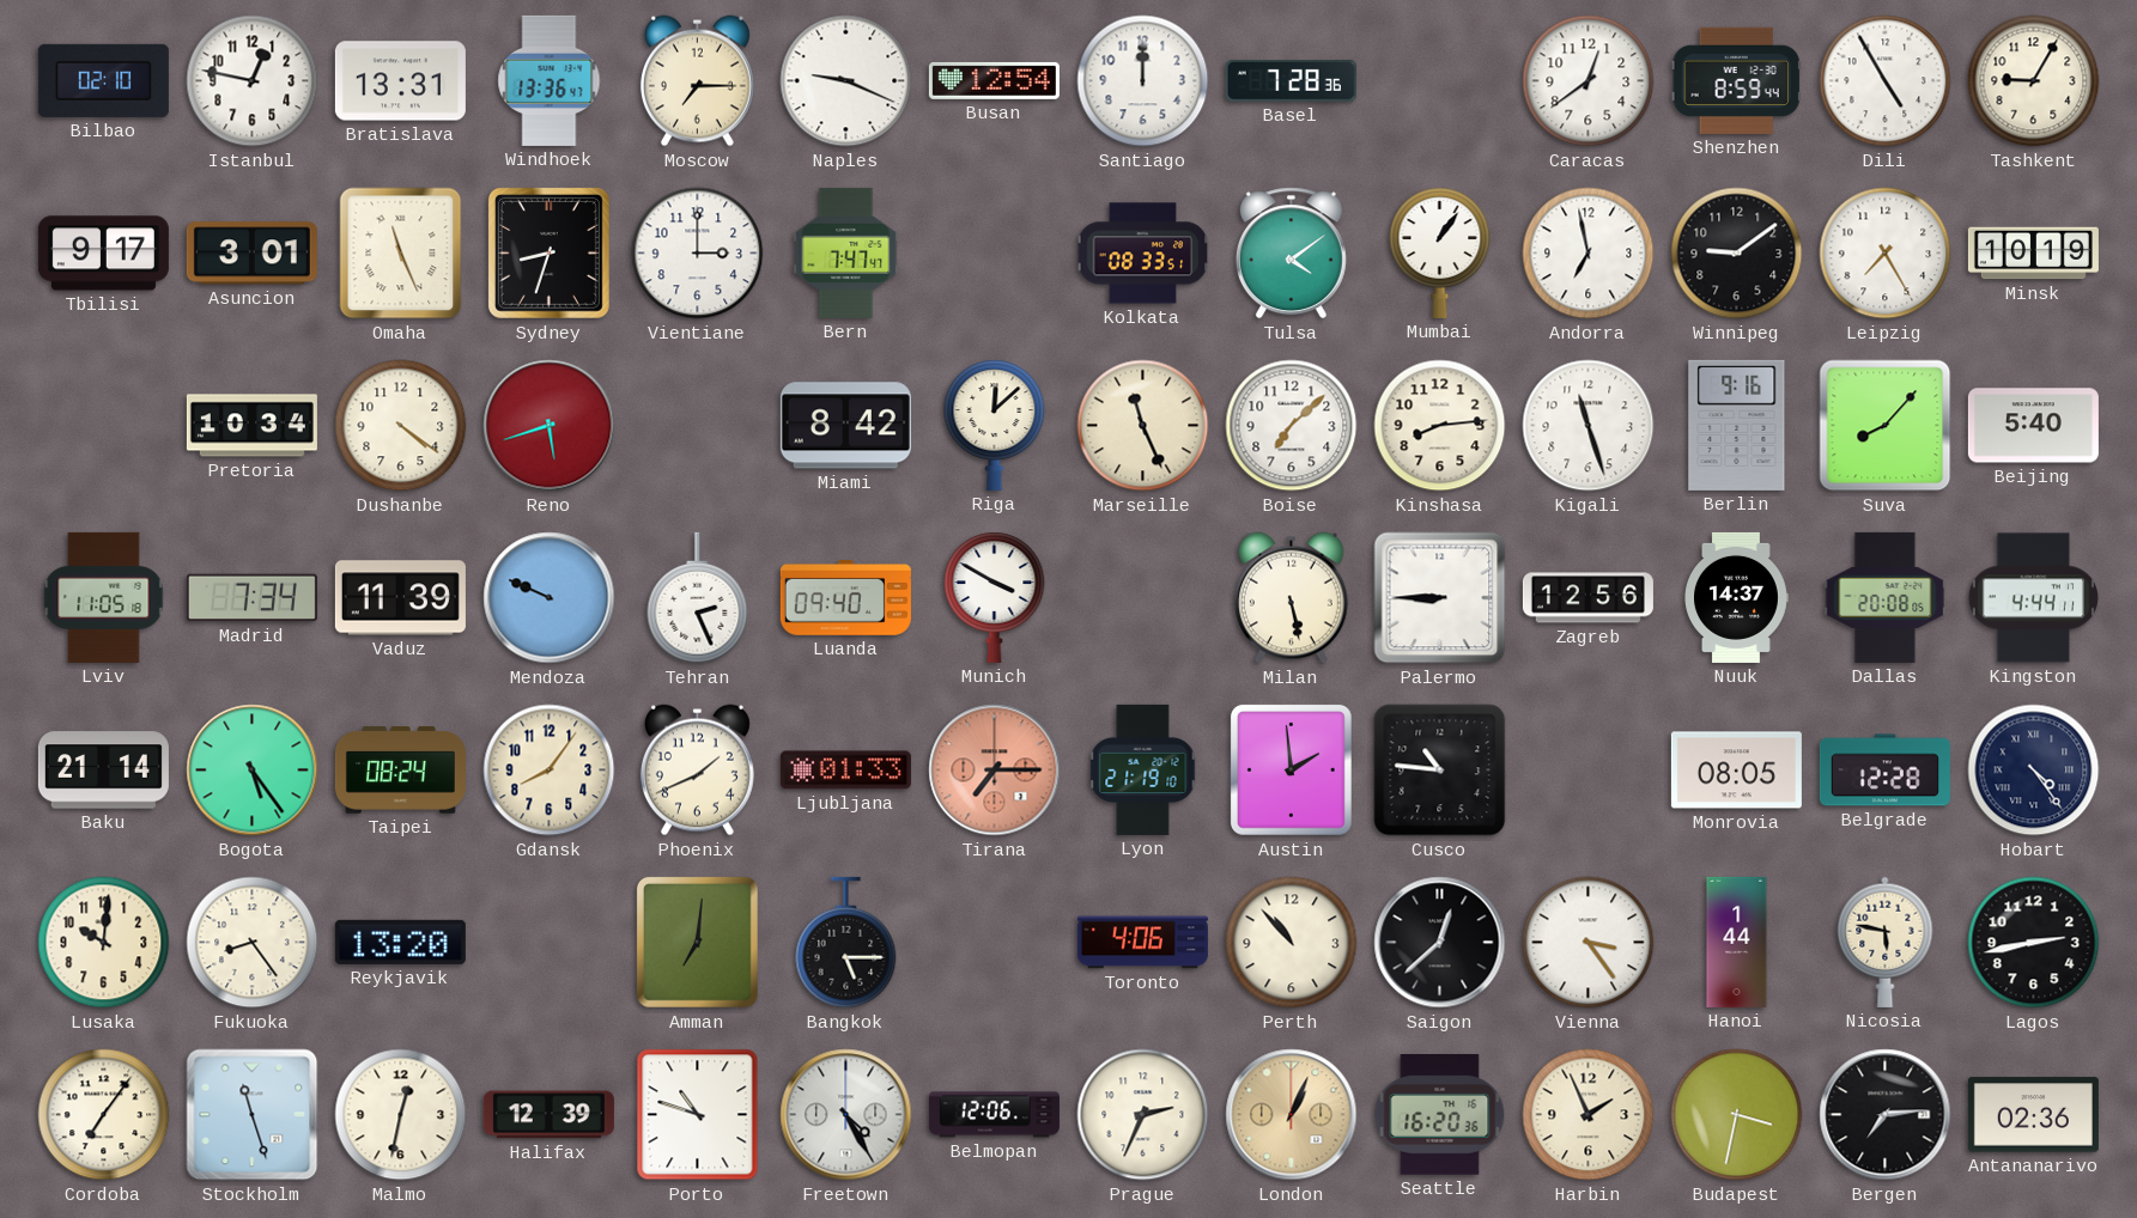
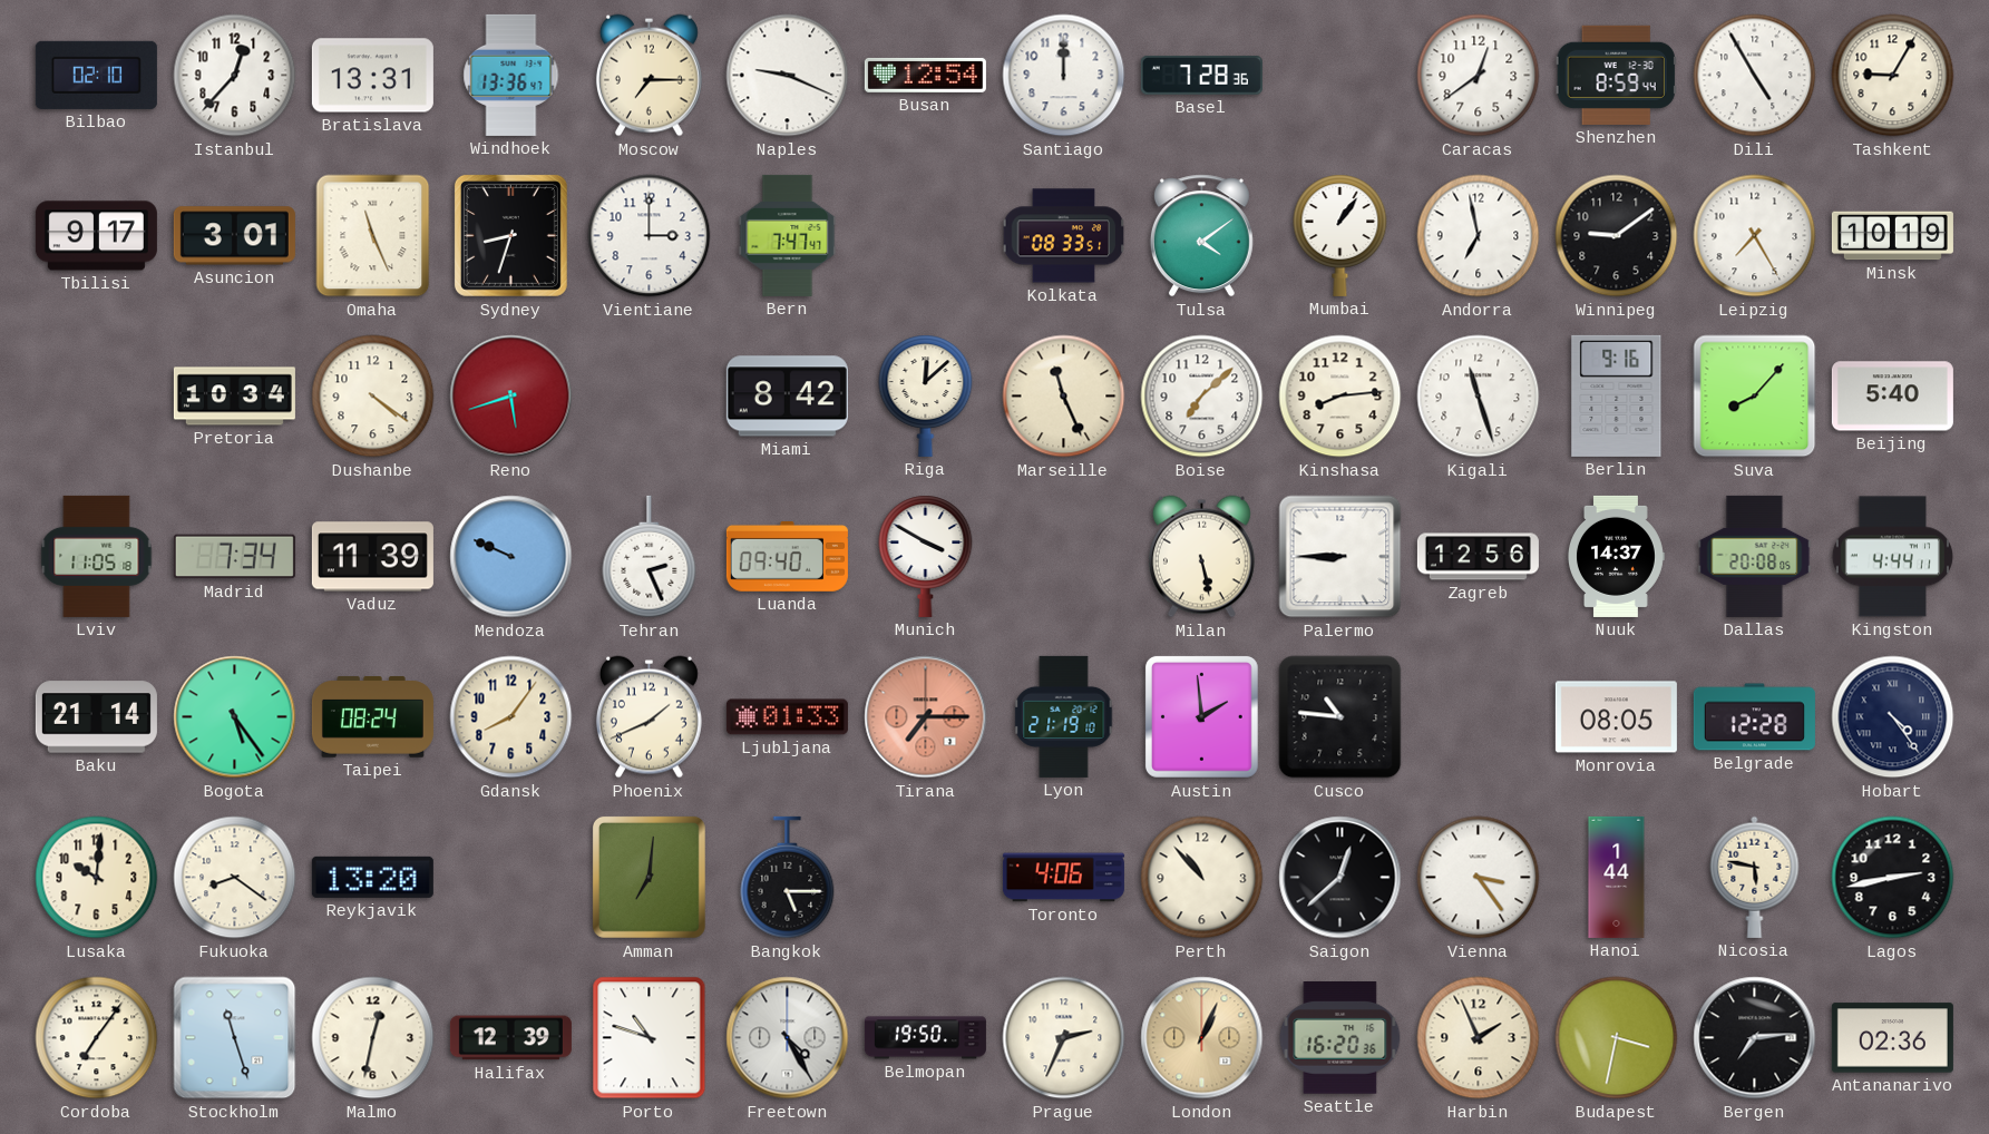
Istanbul: 12:47 -> 12:37 (235, 76)
Fukuoka: 8:24 -> 8:21 (235, 878)
Belmopan: 12:06 -> 19:50 (925, 1038)
